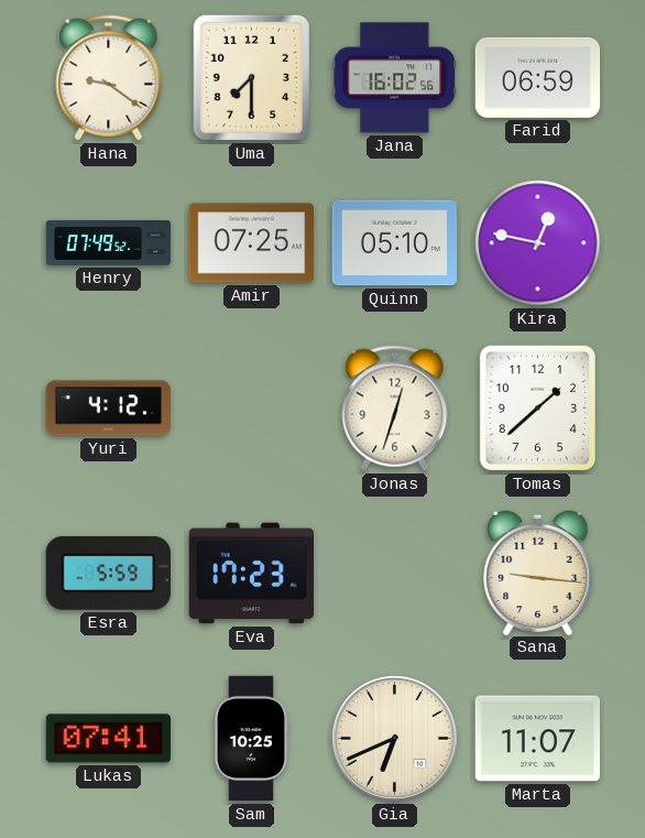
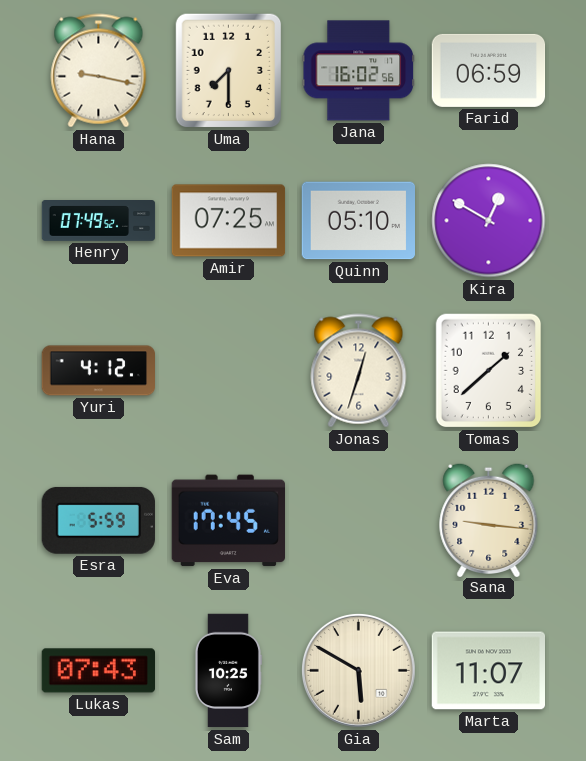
Hana: 9:21 -> 9:17 (99, 71)
Kira: 12:47 -> 12:50 (489, 221)
Eva: 17:23 -> 17:45 (228, 521)
Lukas: 07:41 -> 07:43 (98, 671)
Gia: 6:41 -> 5:50 (358, 670)
